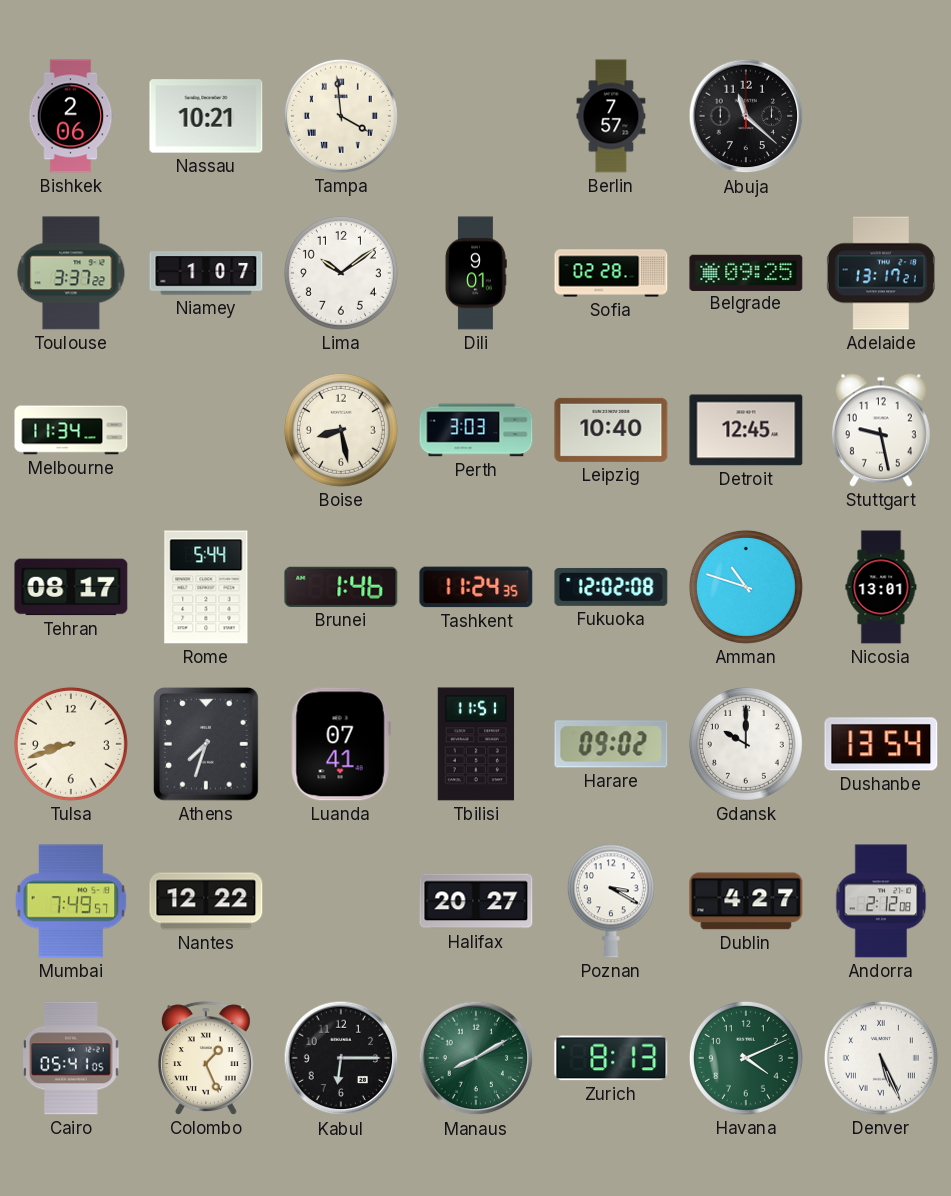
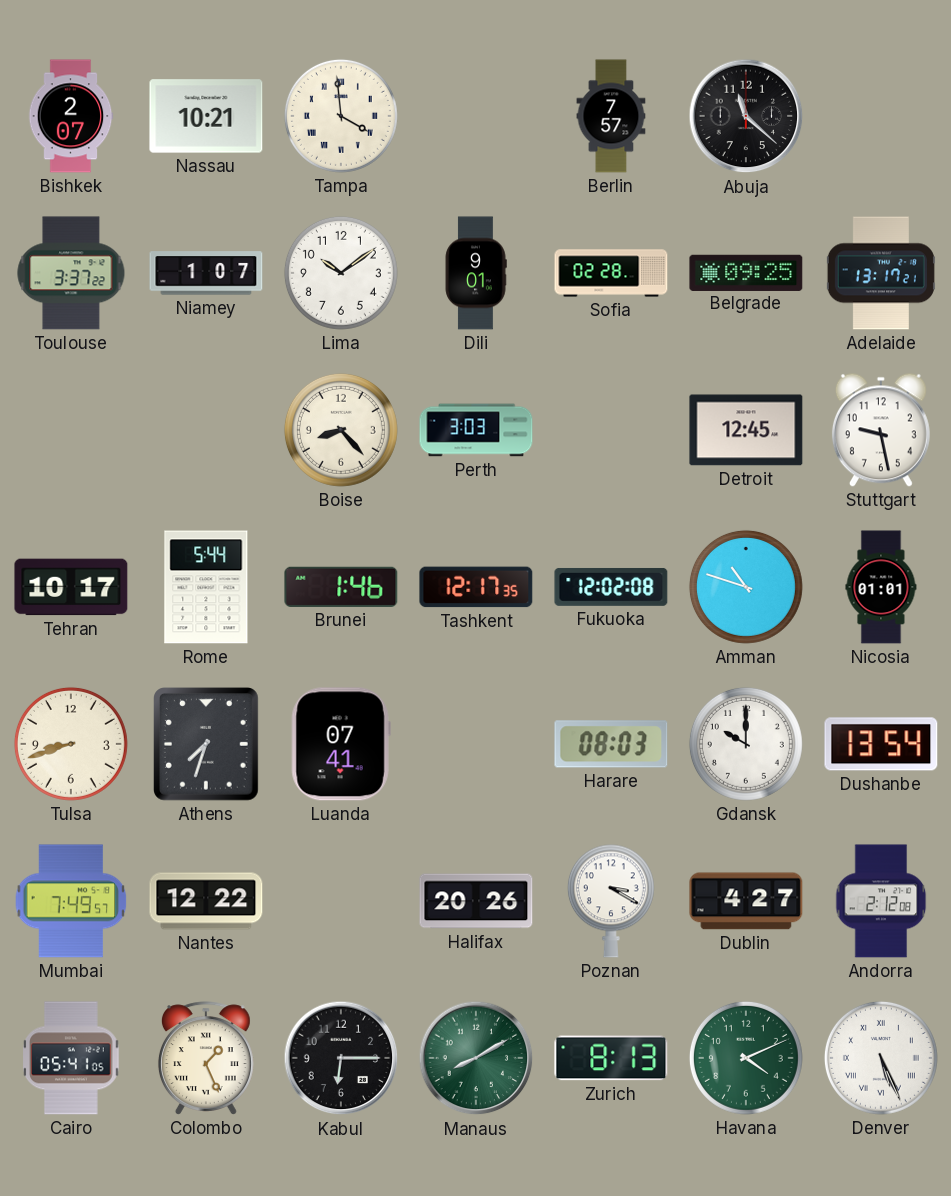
Bishkek: 2:06 -> 2:07 (71, 116)
Melbourne: 11:34 -> none (71, 430)
Boise: 8:28 -> 8:23 (341, 430)
Leipzig: 10:40 -> none (611, 430)
Tehran: 08:17 -> 10:17 (71, 587)
Tashkent: 11:24 -> 12:17 (476, 587)
Nicosia: 13:01 -> 01:01 (881, 587)
Tbilisi: 11:51 -> none (476, 744)
Harare: 09:02 -> 08:03 (611, 744)
Halifax: 20:27 -> 20:26 (476, 901)
